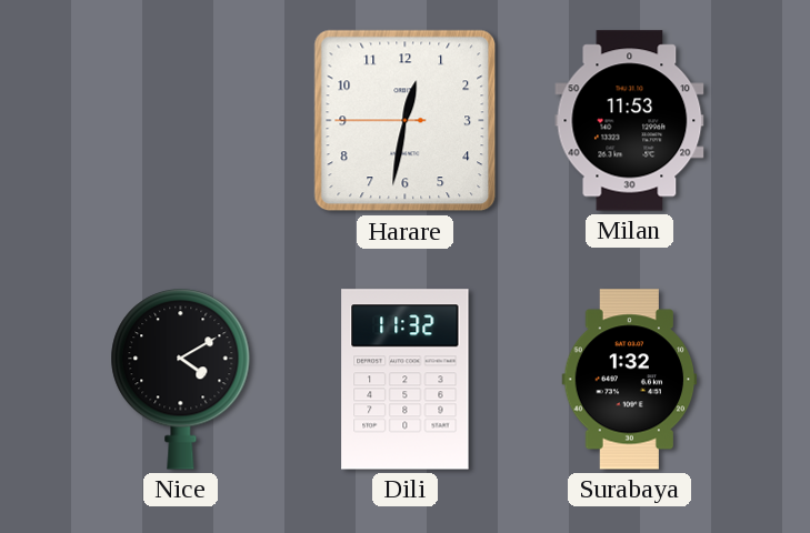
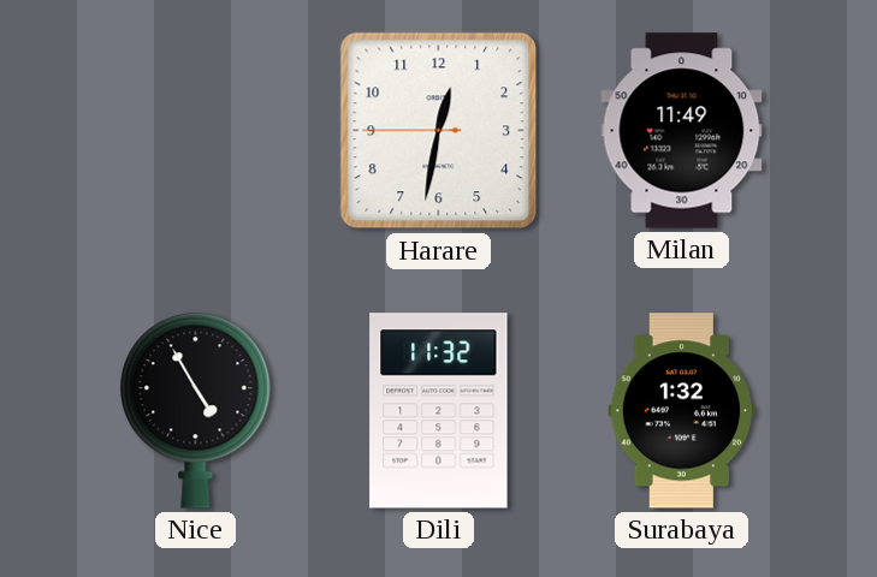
Milan: 11:53 -> 11:49 (682, 131)
Nice: 4:10 -> 4:55 (196, 411)
